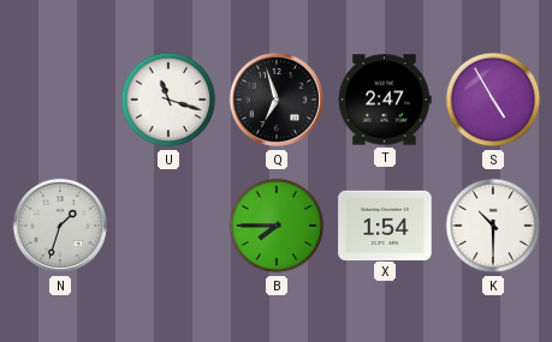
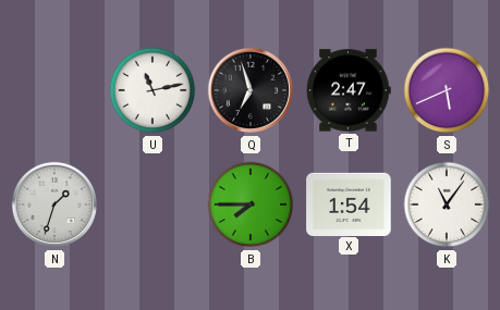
U: 11:18 -> 11:13 (153, 90)
S: 4:55 -> 5:41 (447, 90)
K: 10:30 -> 11:06 (447, 204)
